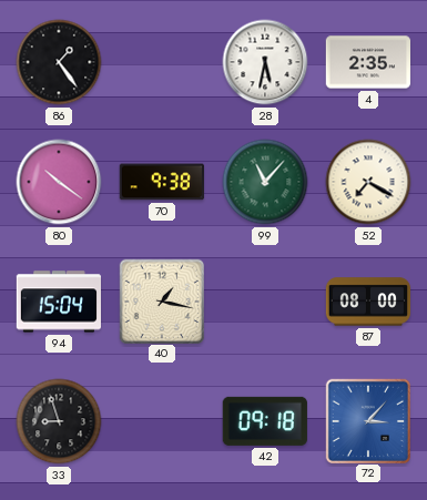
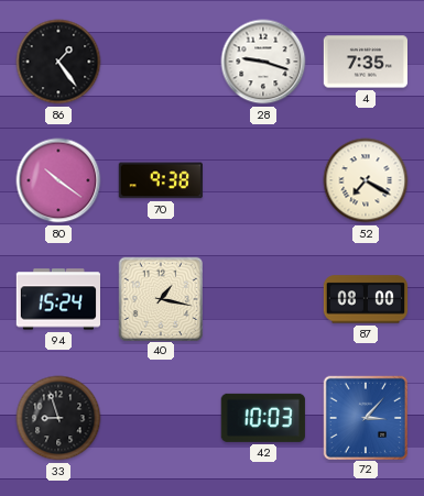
28: 5:32 -> 9:18 (263, 62)
4: 2:35 -> 7:35 (365, 62)
99: 11:07 -> none (265, 182)
94: 15:04 -> 15:24 (57, 299)
42: 09:18 -> 10:03 (263, 418)
